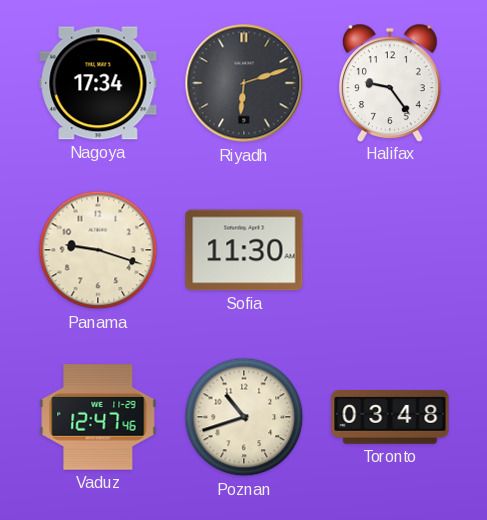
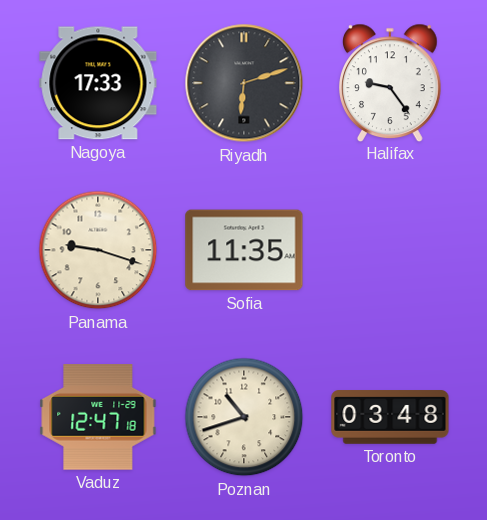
Nagoya: 17:34 -> 17:33 (98, 83)
Sofia: 11:30 -> 11:35 (244, 250)
Vaduz: 12:47:46 -> 12:47:18 (98, 417)
